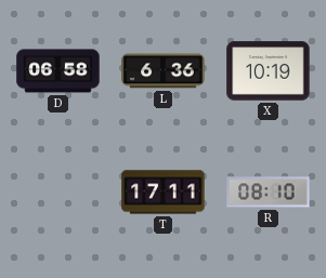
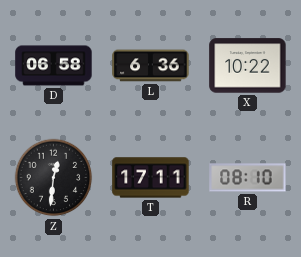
X: 10:19 -> 10:22 (248, 66)
Z: none -> 12:31 (54, 178)
